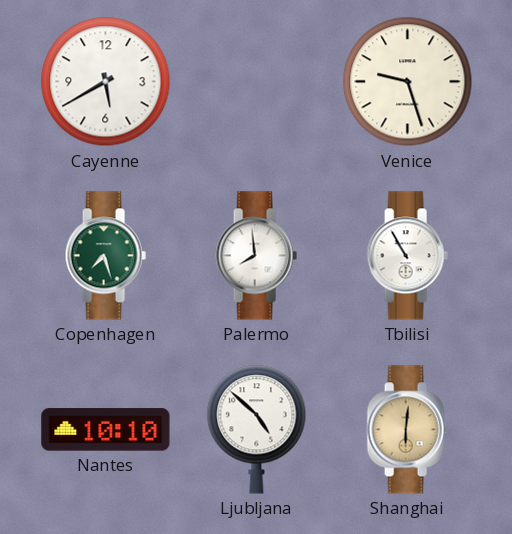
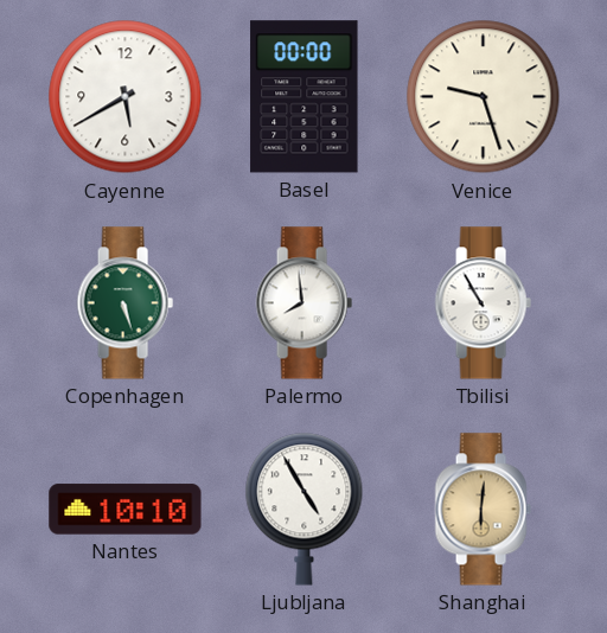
Basel: none -> 00:00 (305, 97)
Copenhagen: 7:27 -> 5:27 (124, 303)
Ljubljana: 4:52 -> 4:55 (305, 509)
